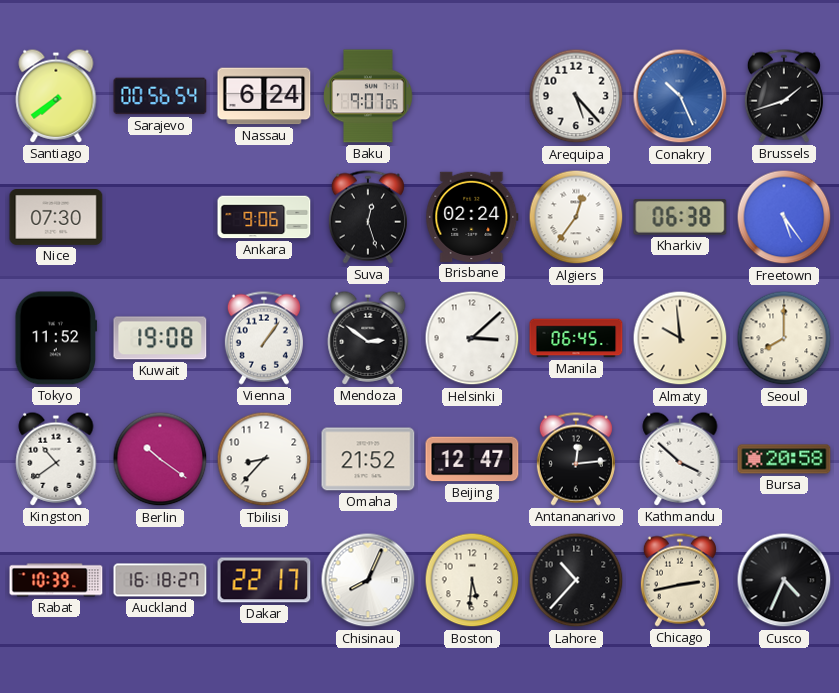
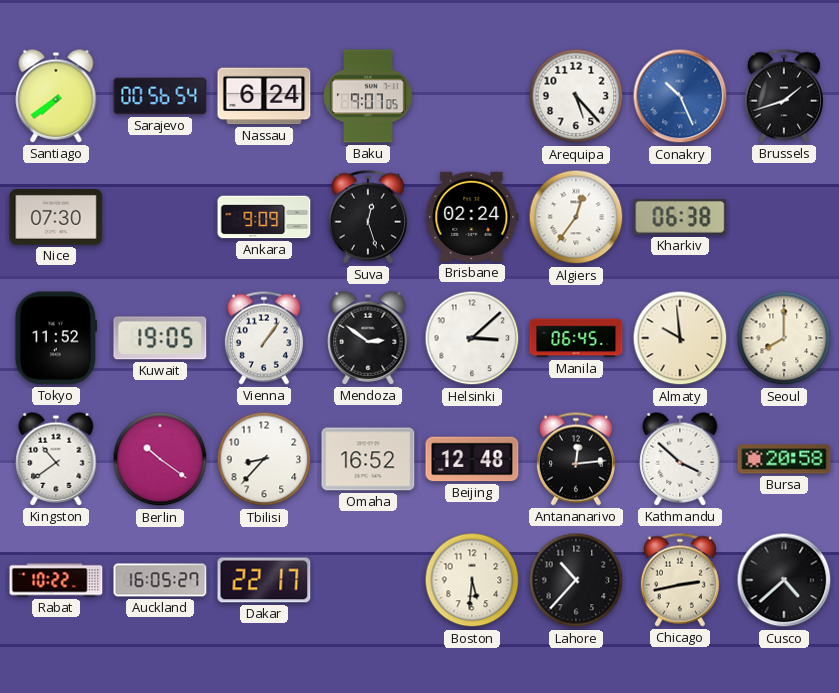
Ankara: 9:06 -> 9:09 (264, 217)
Freetown: 5:24 -> none (784, 217)
Kuwait: 19:08 -> 19:05 (160, 338)
Omaha: 21:52 -> 16:52 (368, 459)
Beijing: 12:47 -> 12:48 (472, 459)
Rabat: 10:39 -> 10:22 (56, 580)
Auckland: 16:18 -> 16:05 (160, 580)
Chisinau: 8:04 -> none (368, 580)
Cusco: 4:34 -> 4:38 (784, 580)
